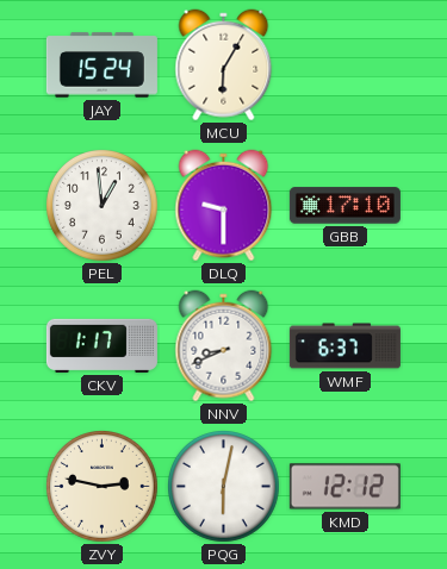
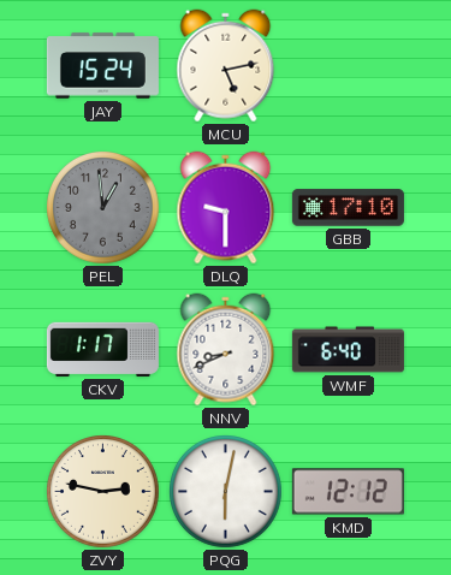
MCU: 6:05 -> 5:13 (226, 66)
PEL dial: white -> grey (103, 208)
WMF: 6:37 -> 6:40 (348, 350)
